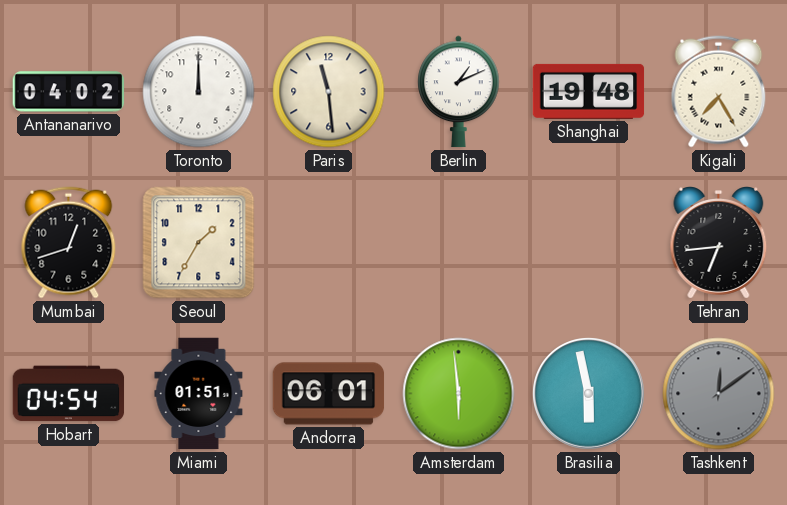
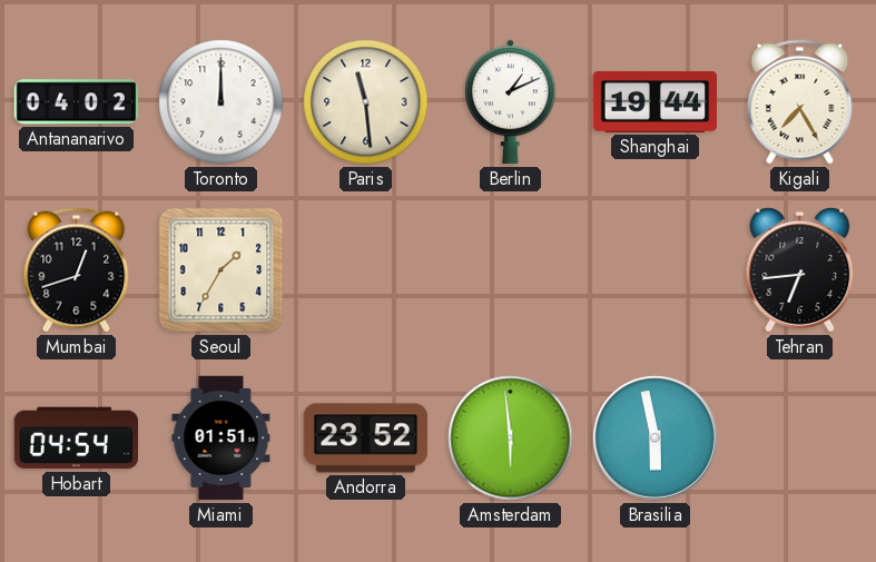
Shanghai: 19:48 -> 19:44 (656, 101)
Andorra: 06:01 -> 23:52 (366, 438)
Tashkent: 12:09 -> none (719, 394)
